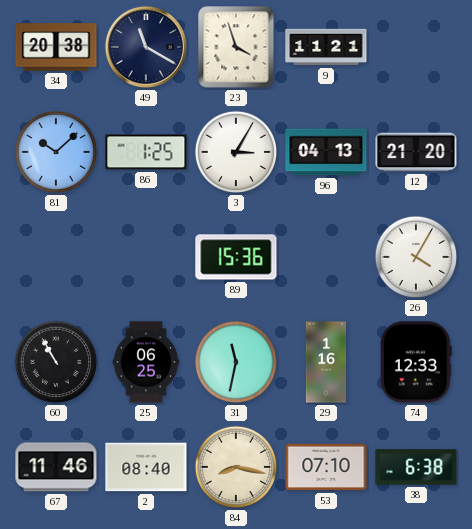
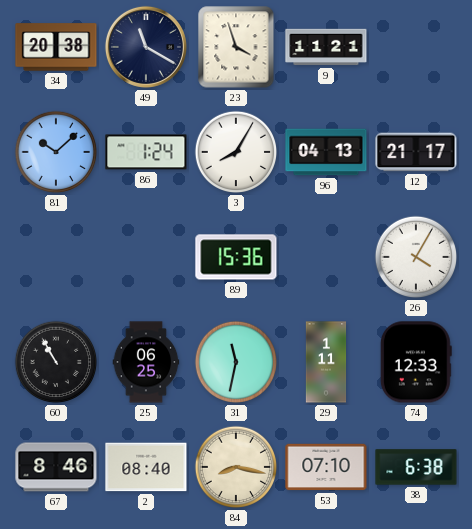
86: 1:25 -> 1:24 (146, 152)
3: 3:05 -> 8:05 (236, 152)
12: 21:20 -> 21:17 (416, 152)
29: 1:16 -> 1:11 (326, 362)
67: 11:46 -> 8:46 (56, 467)
